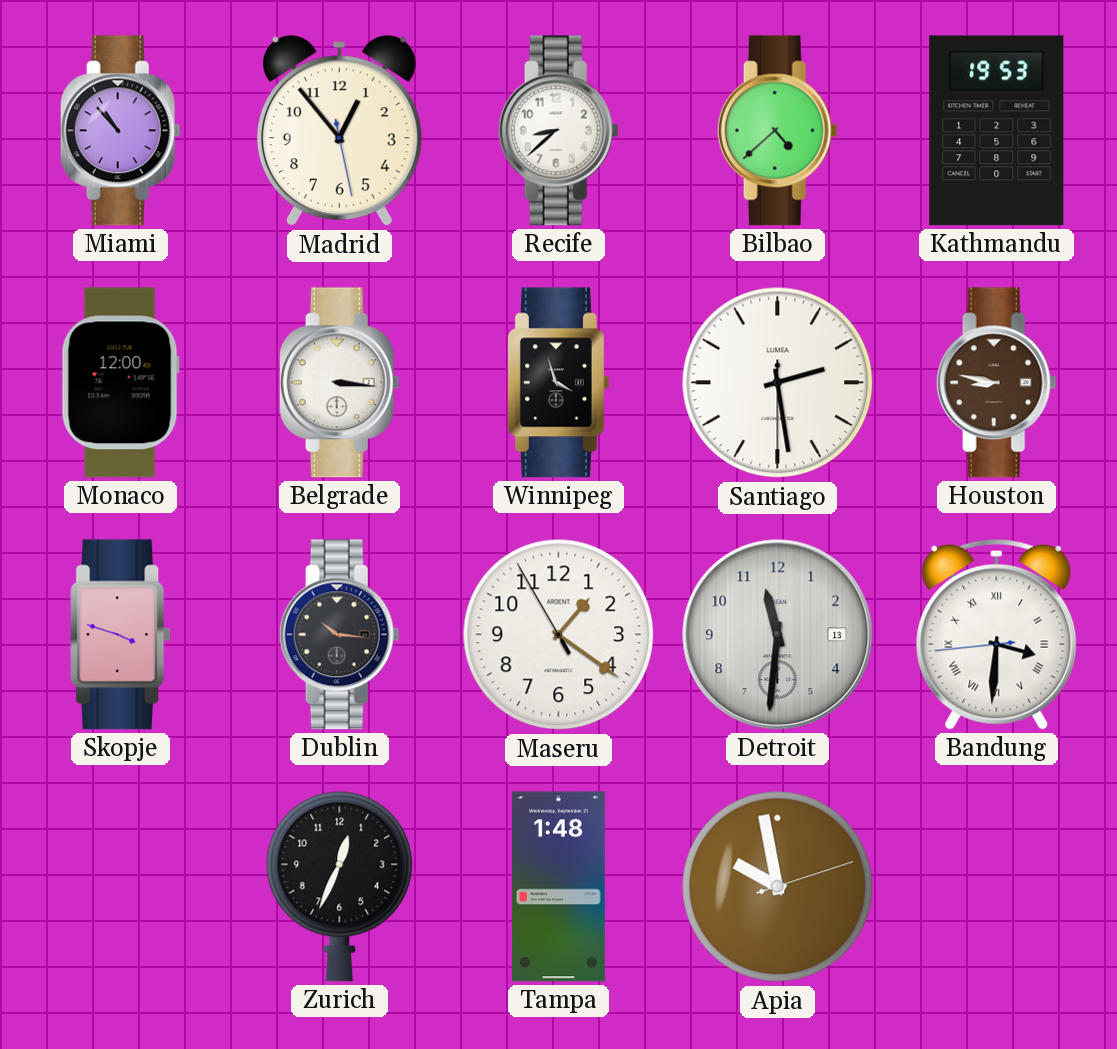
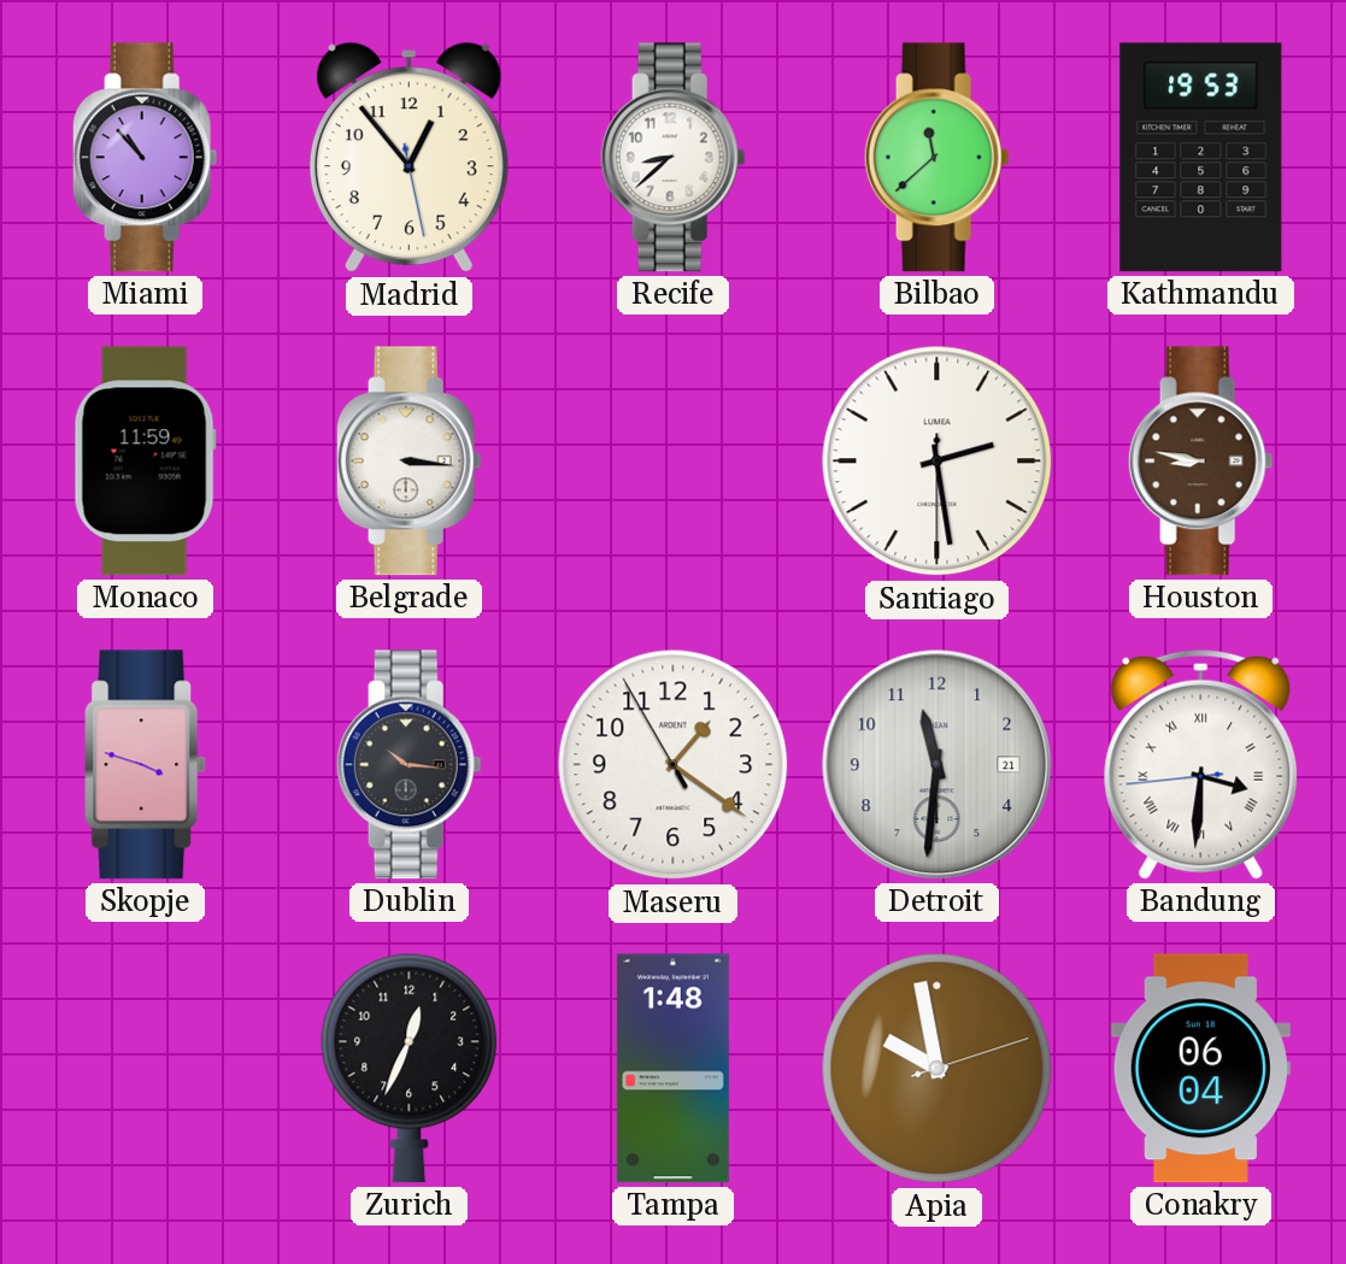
Bilbao: 4:38 -> 11:38 (936, 158)
Monaco: 12:00 -> 11:59 (145, 461)
Winnipeg: 3:57 -> none (558, 383)
Detroit date: 13 -> 21 (938, 765)
Conakry: none -> 06:04 (1200, 1069)
